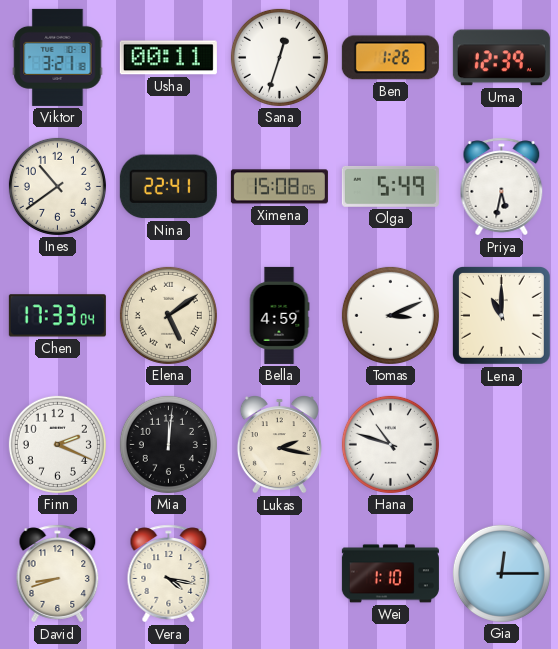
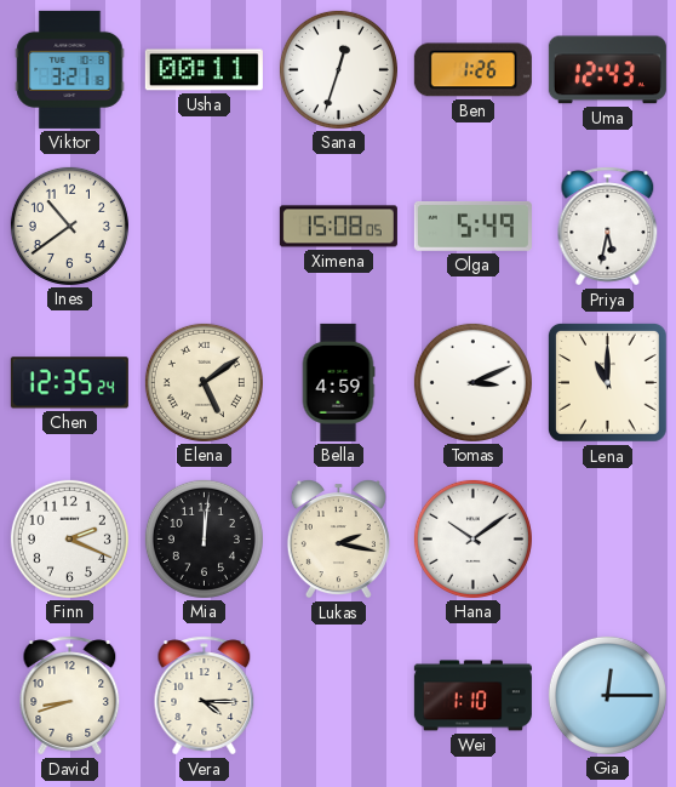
Uma: 12:39 -> 12:43 (607, 70)
Nina: 22:41 -> none (168, 187)
Chen: 17:33 -> 12:35 (69, 383)
Hana: 10:48 -> 10:09 (472, 538)
Vera: 4:17 -> 4:15 (205, 696)
